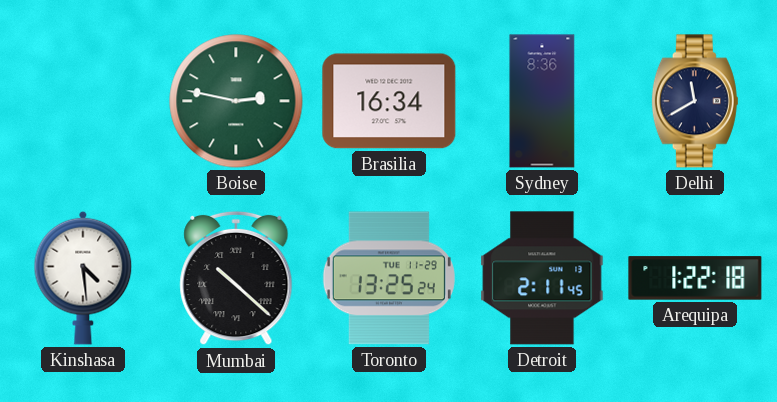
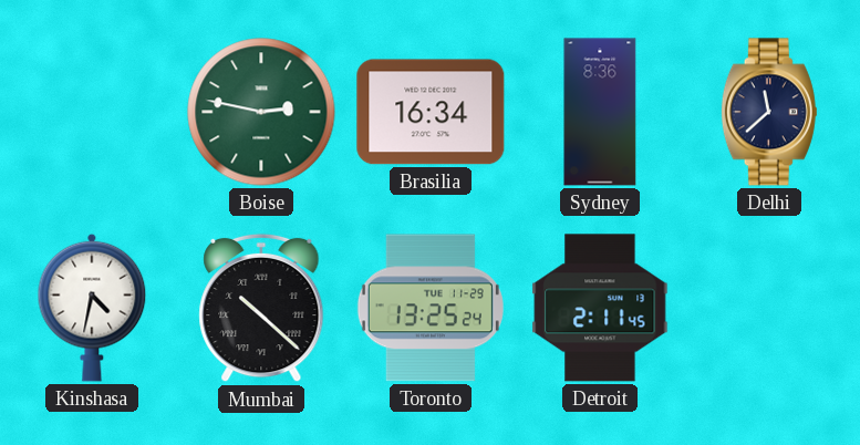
Delhi: 11:40 -> 11:38 (769, 112)
Kinshasa: 4:29 -> 4:32 (92, 308)
Arequipa: 1:22 -> none (695, 278)
